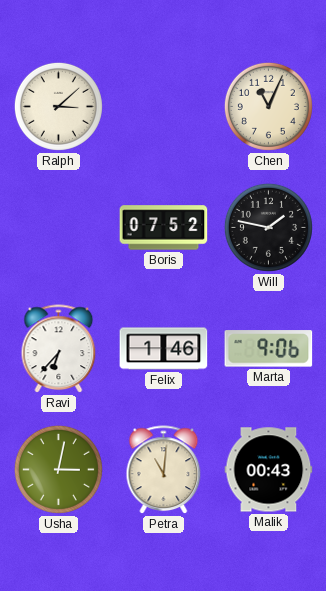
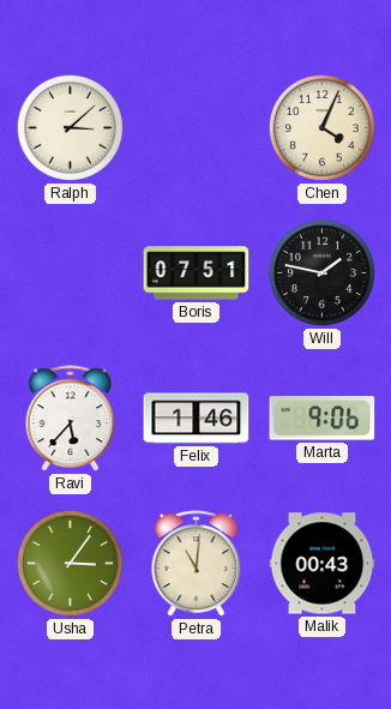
Chen: 11:04 -> 4:04 (321, 127)
Boris: 07:52 -> 07:51 (197, 274)
Ravi: 6:37 -> 5:37 (71, 419)
Usha: 3:02 -> 3:06 (70, 563)
